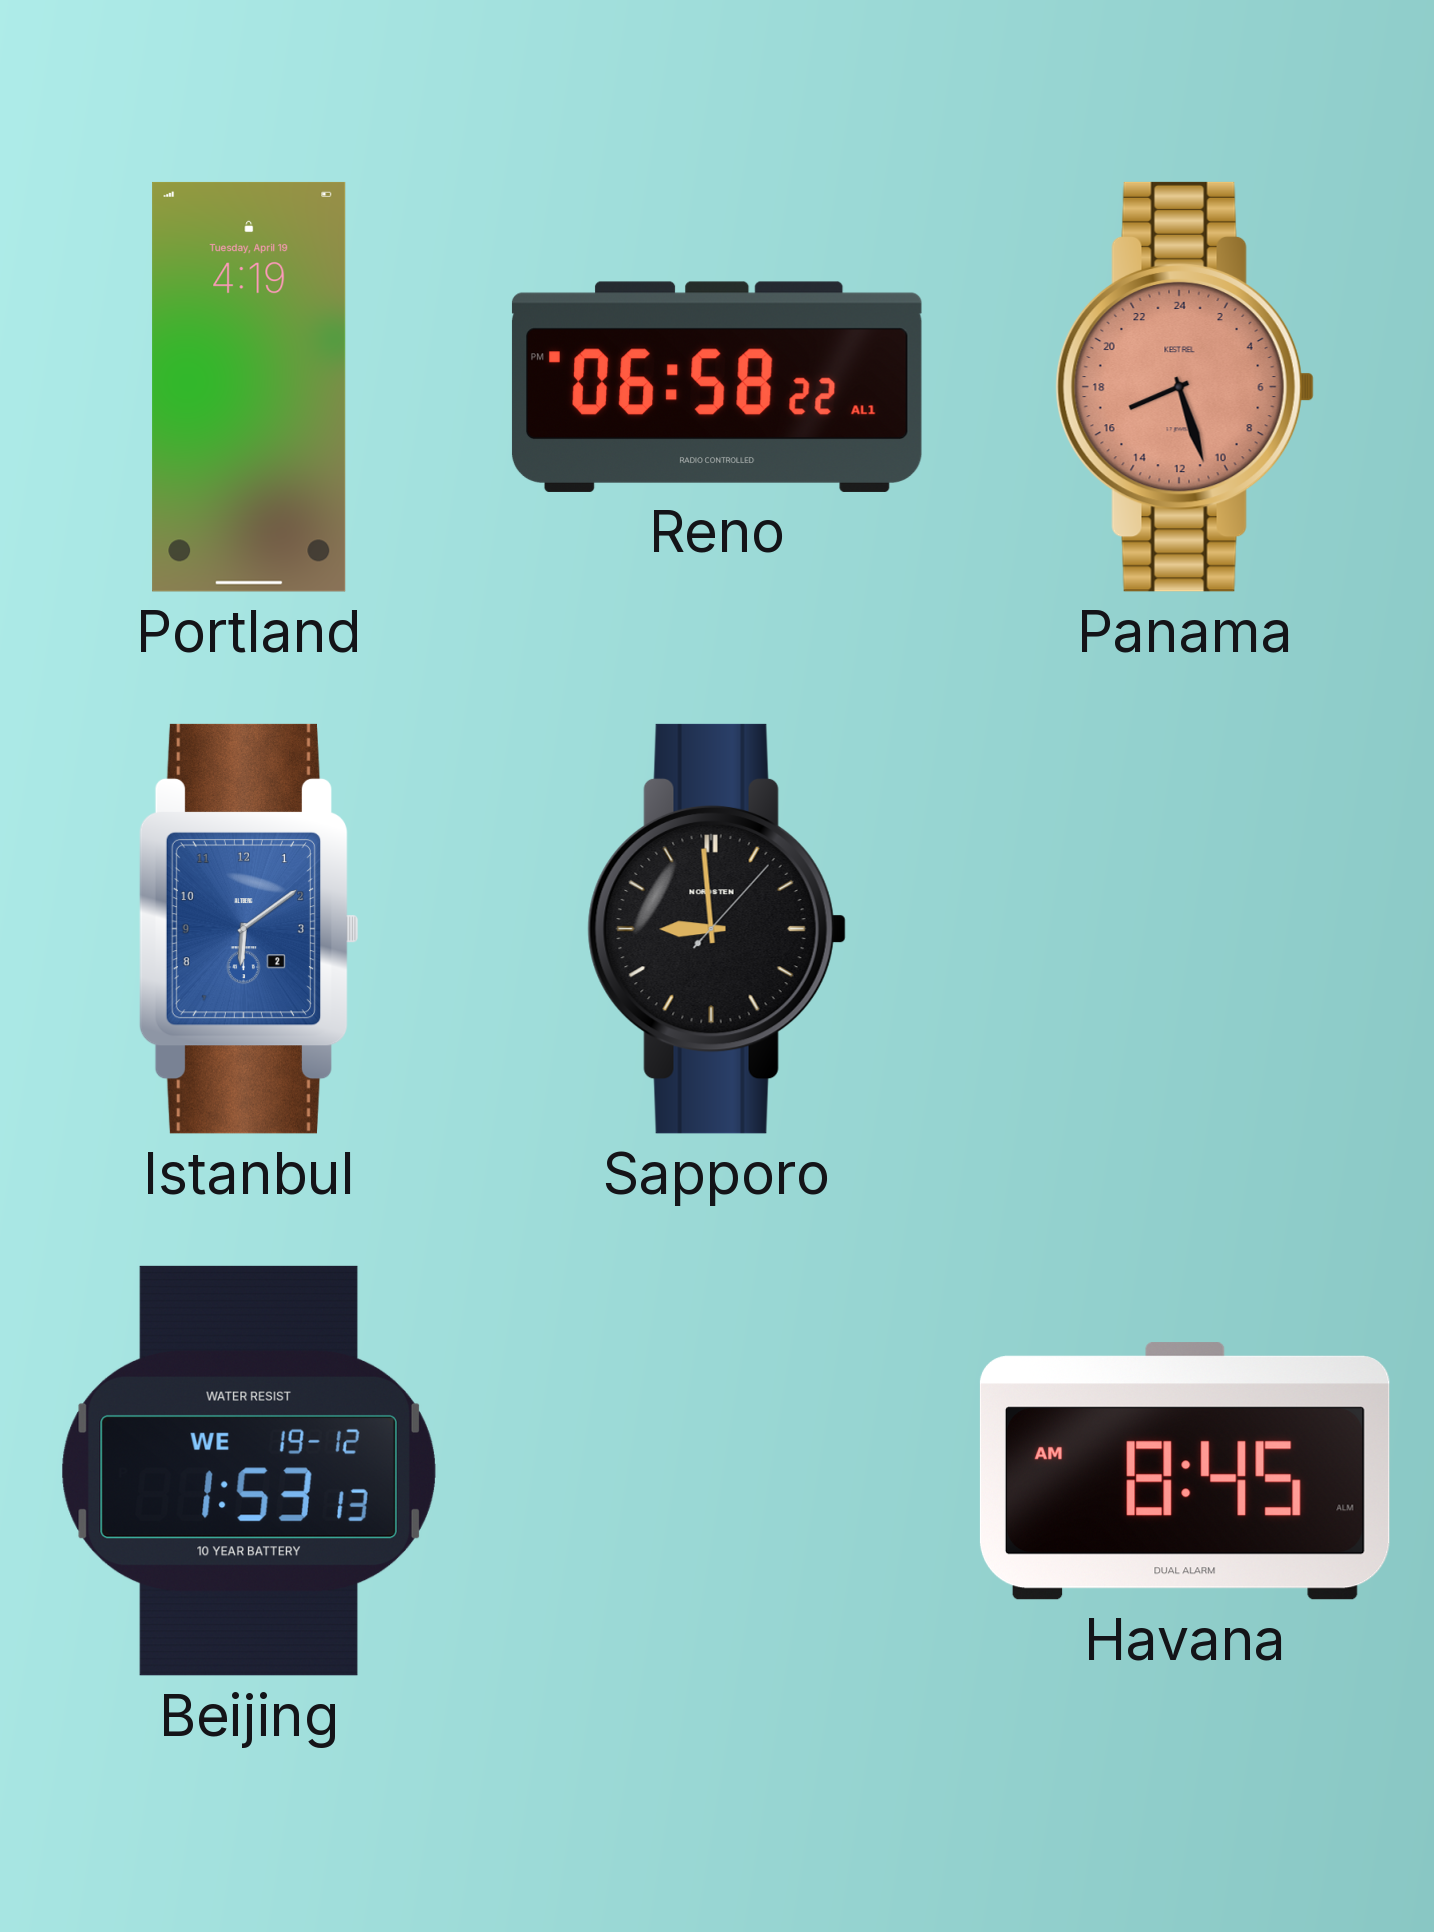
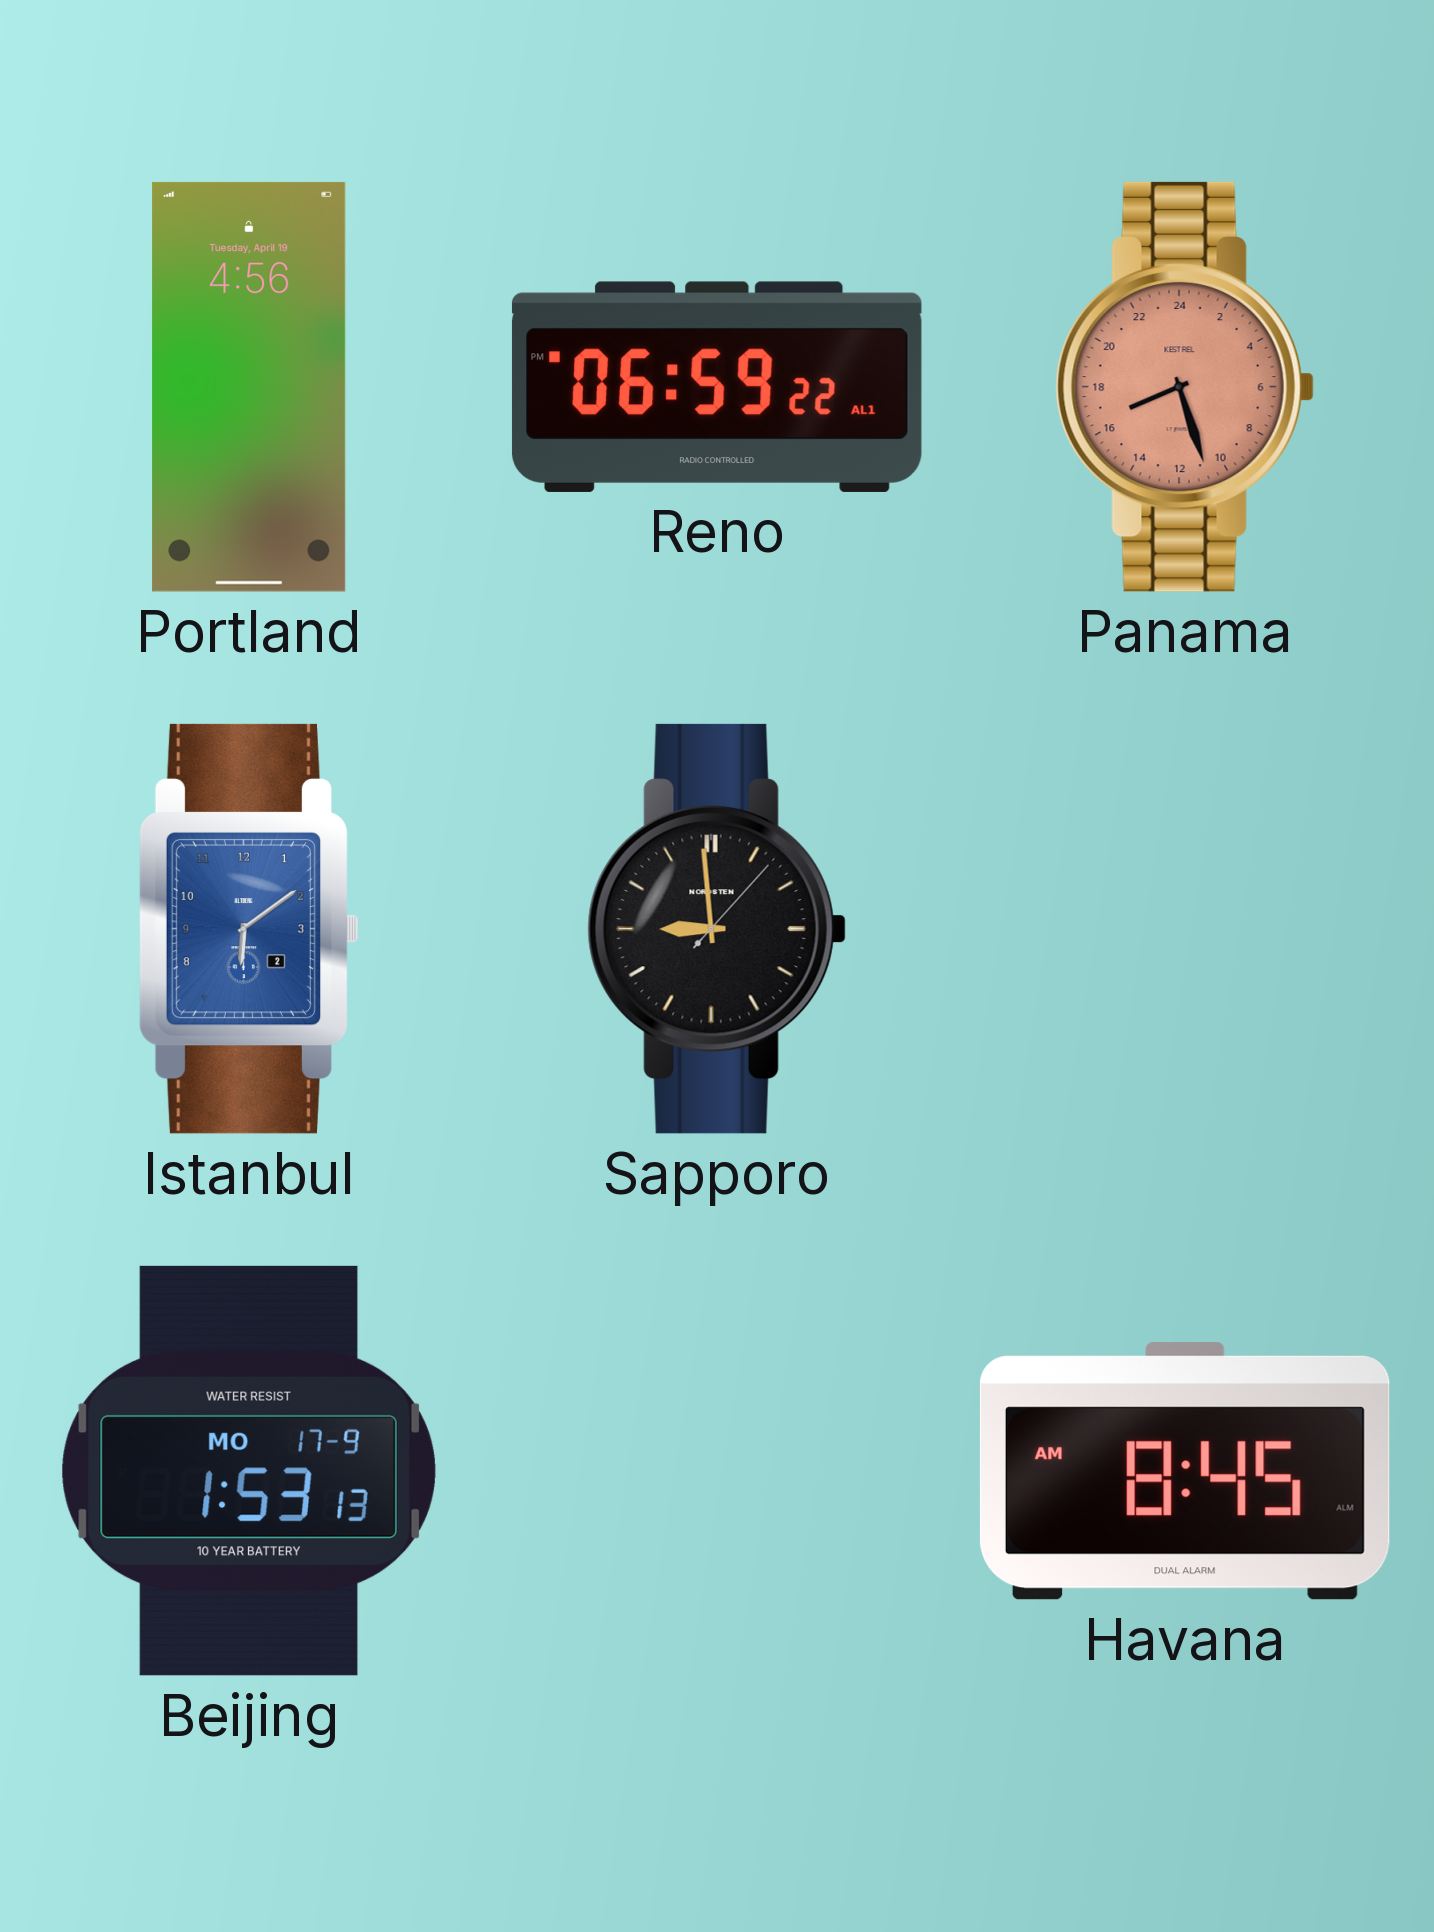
Portland: 4:19 -> 4:56 (249, 387)
Reno: 06:58 -> 06:59 (717, 387)
Beijing date: WE 19-12 -> MO 17-9 (249, 1471)
